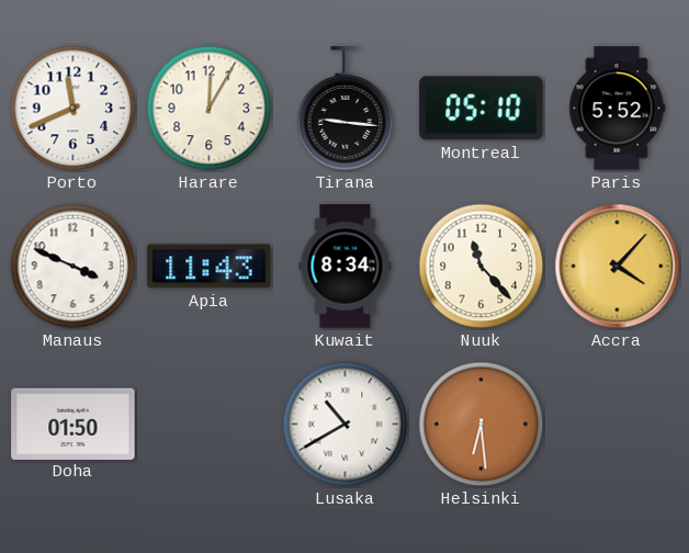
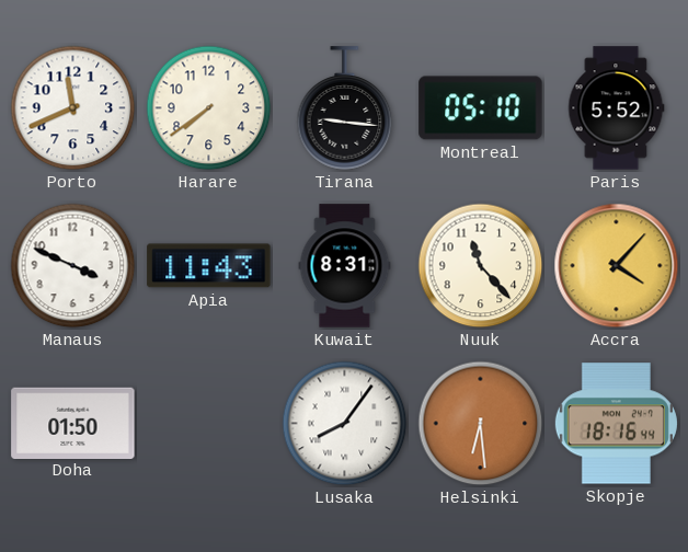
Harare: 12:05 -> 7:39 (209, 108)
Kuwait: 8:34 -> 8:31 (345, 266)
Lusaka: 10:40 -> 8:06 (345, 424)
Skopje: none -> 18:16 (616, 424)
